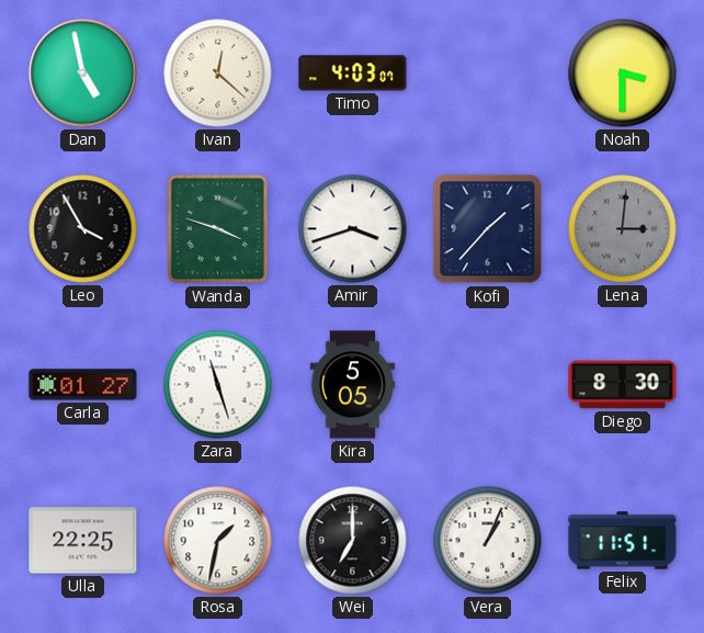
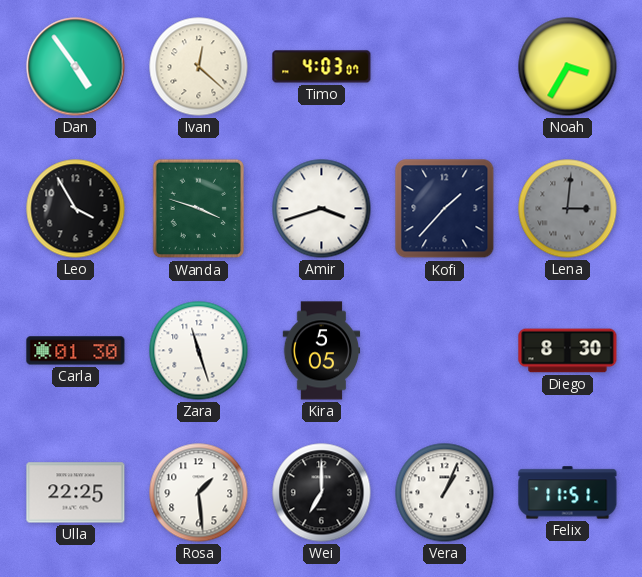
Dan: 4:58 -> 4:54 (76, 67)
Noah: 3:30 -> 3:35 (568, 67)
Carla: 01:27 -> 01:30 (76, 351)
Rosa: 1:32 -> 1:29 (199, 493)
